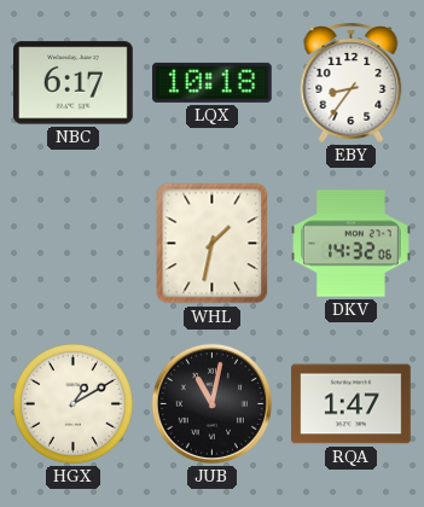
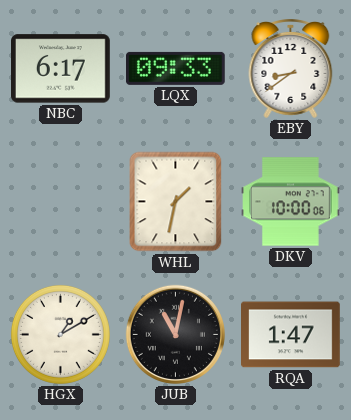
LQX: 10:18 -> 09:33 (176, 68)
EBY: 8:36 -> 8:39 (291, 69)
DKV: 14:32 -> 10:00 (291, 202)
